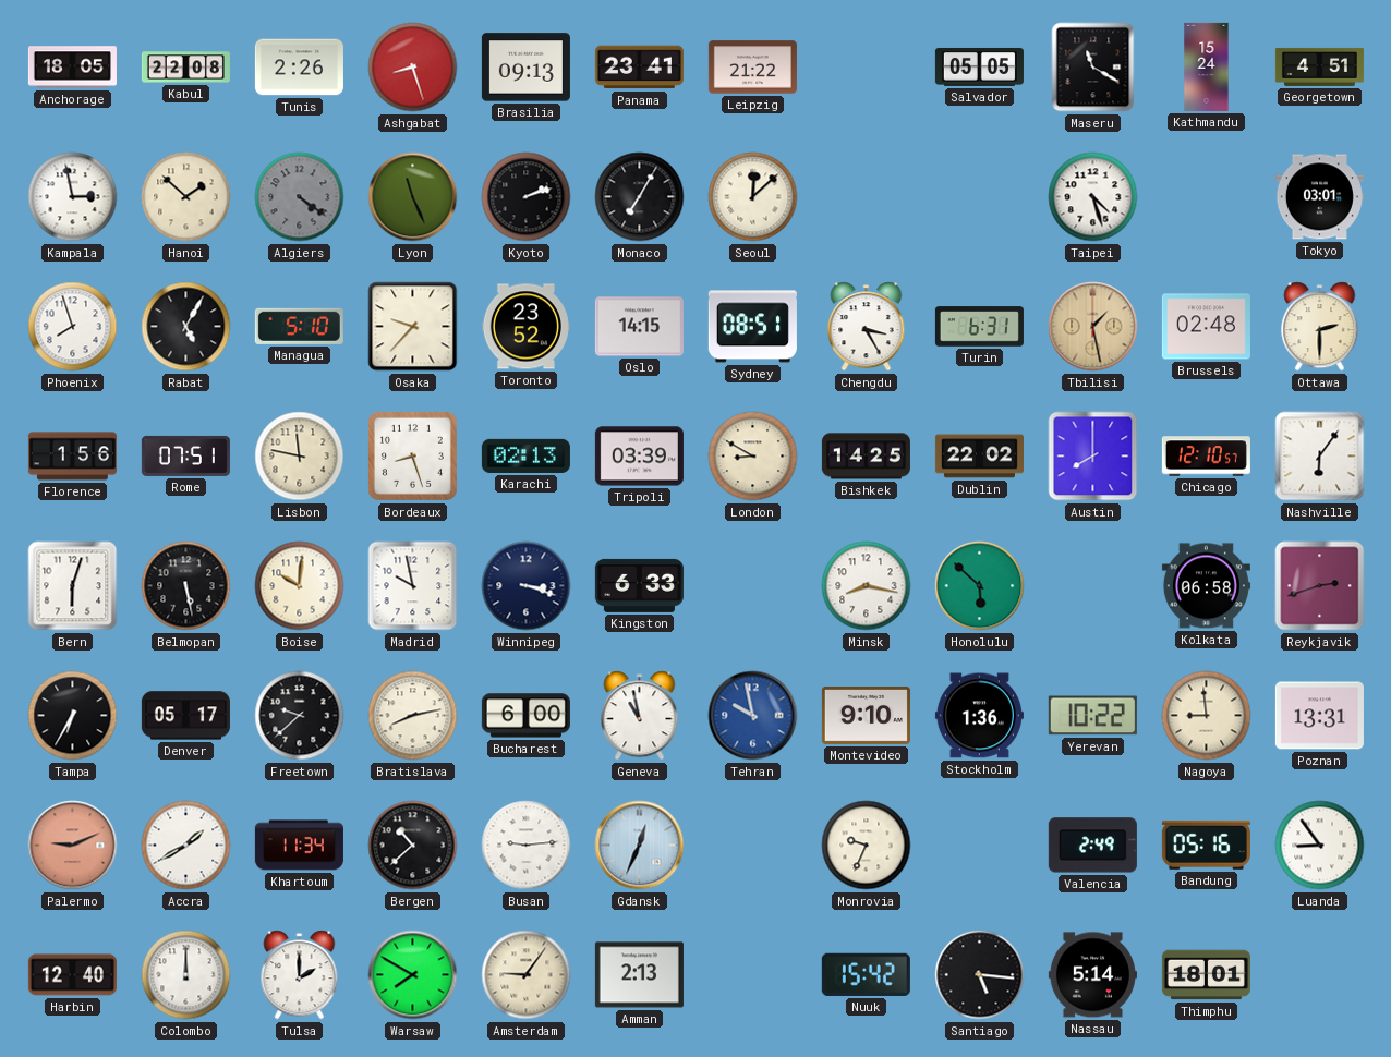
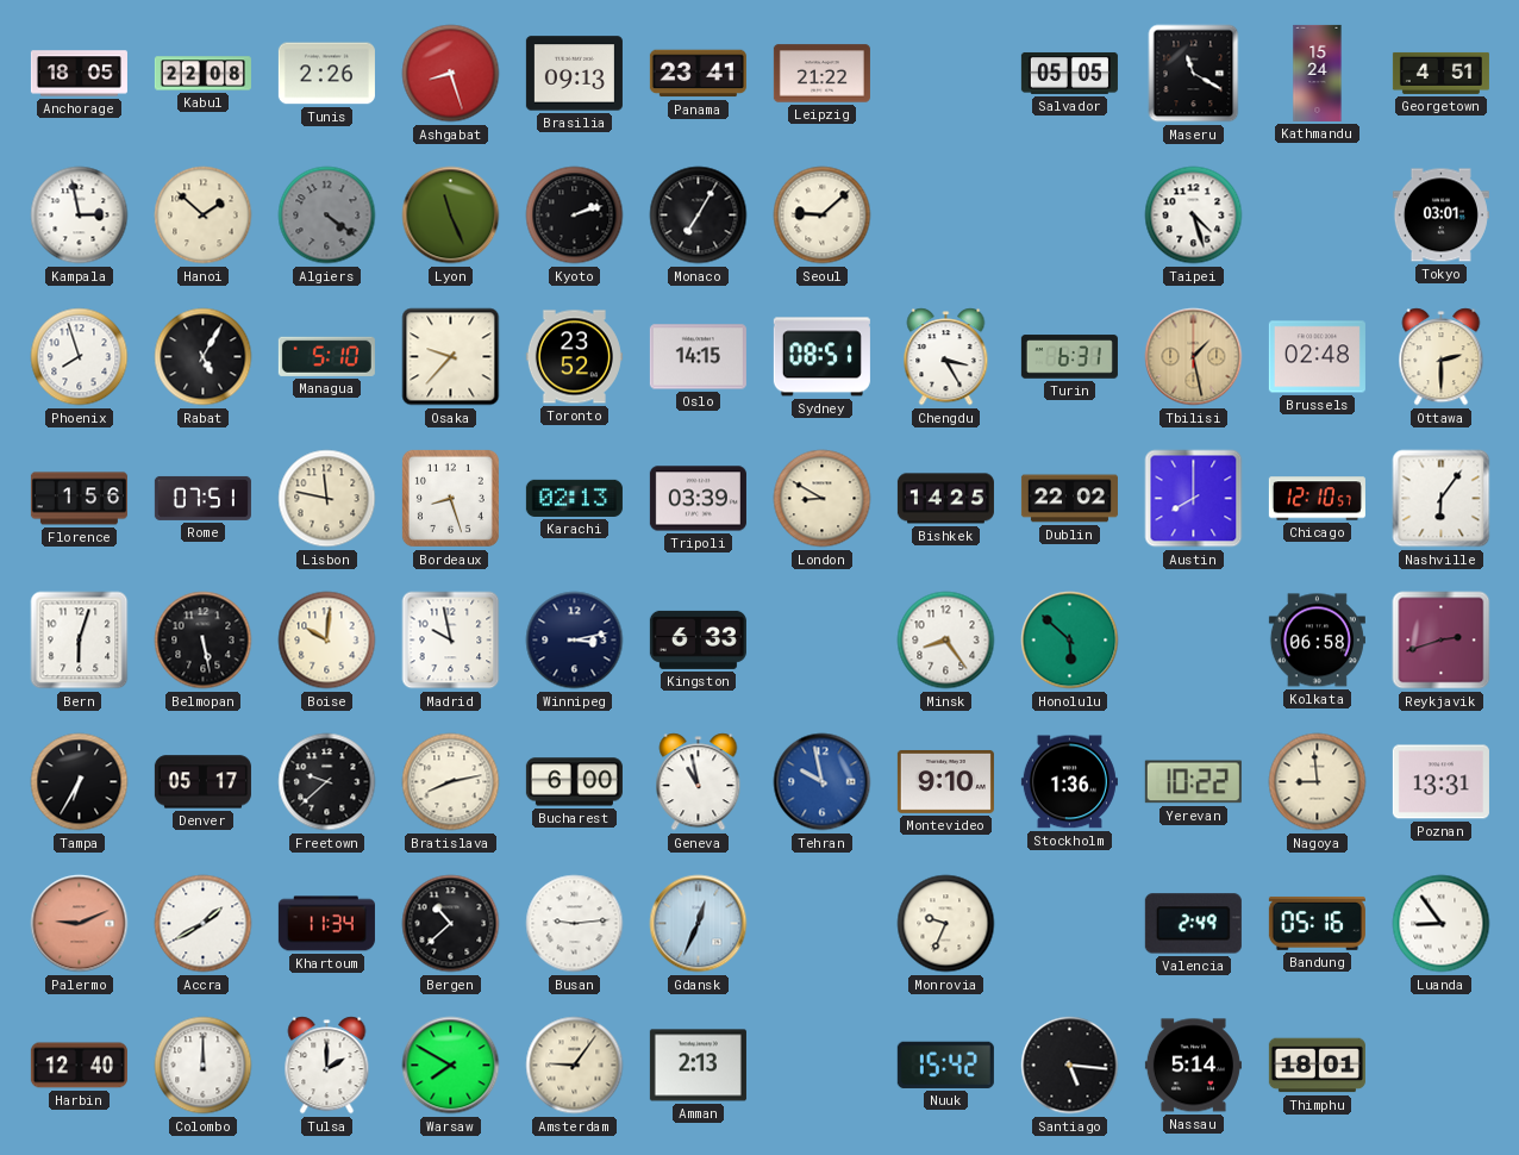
Seoul: 12:08 -> 9:08 (823, 216)
Winnipeg: 3:18 -> 3:13 (575, 641)
Minsk: 8:17 -> 8:24 (946, 641)
